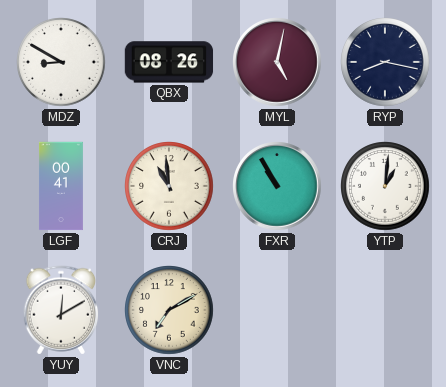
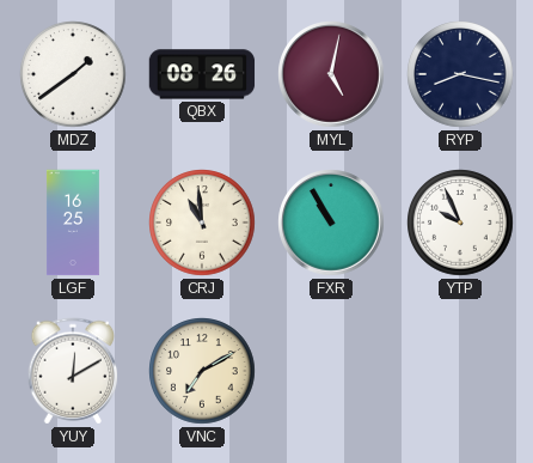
MDZ: 8:50 -> 1:39 (73, 74)
LGF: 00:41 -> 16:25 (73, 223)
YTP: 1:01 -> 9:56 (460, 223)
